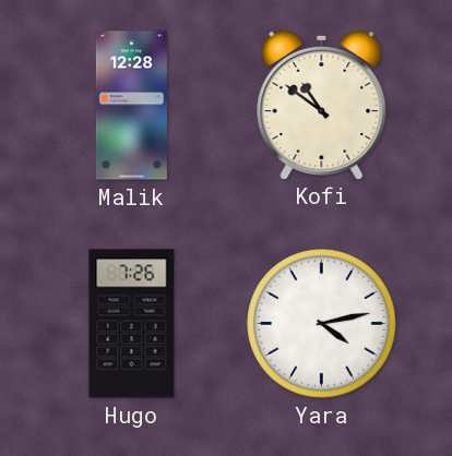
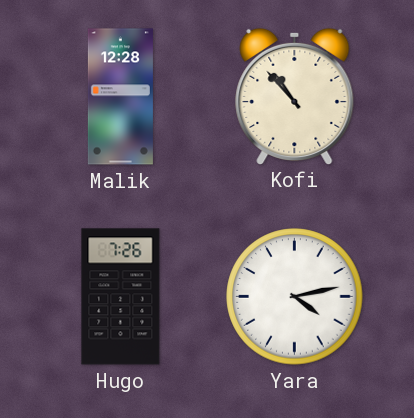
Kofi: 10:51 -> 10:53 (295, 96)
